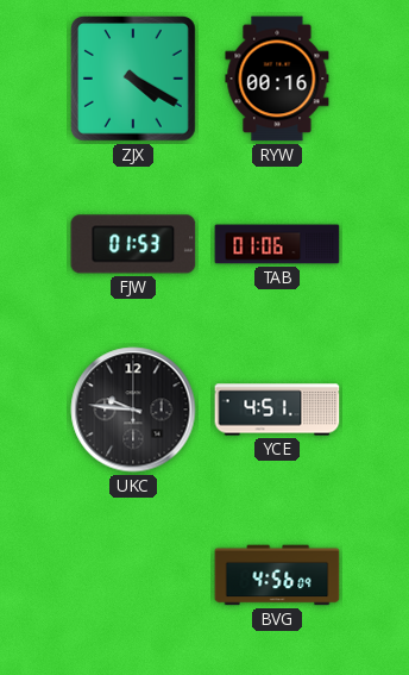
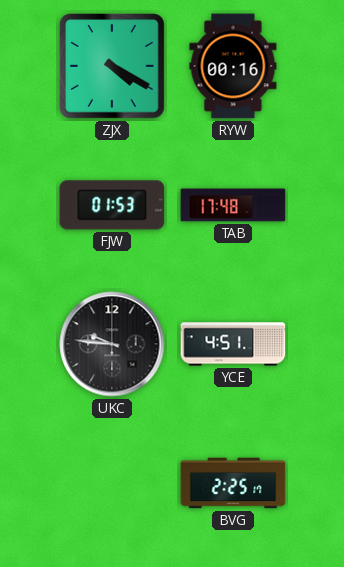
TAB: 01:06 -> 17:48 (233, 205)
BVG: 4:56 -> 2:25 (233, 483)
